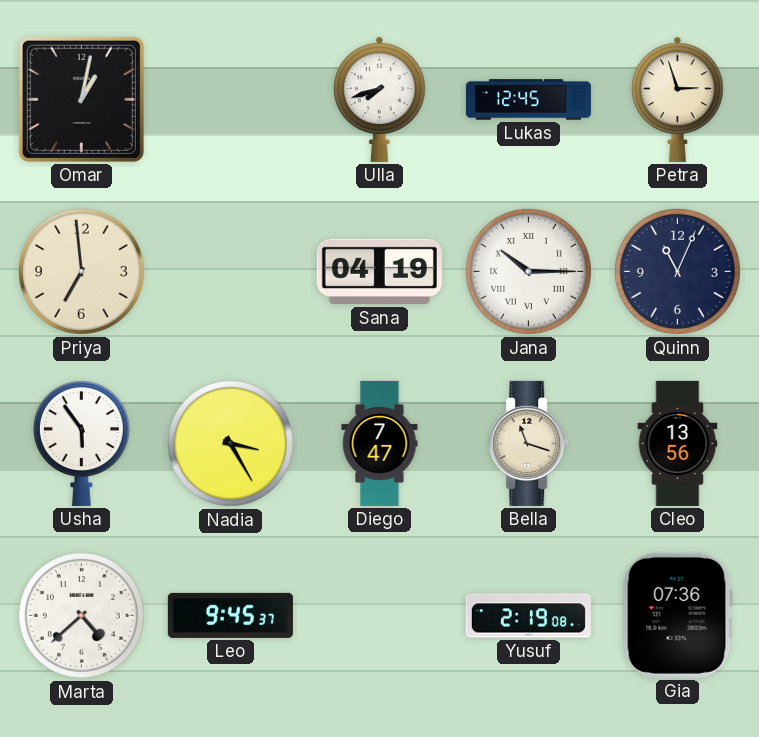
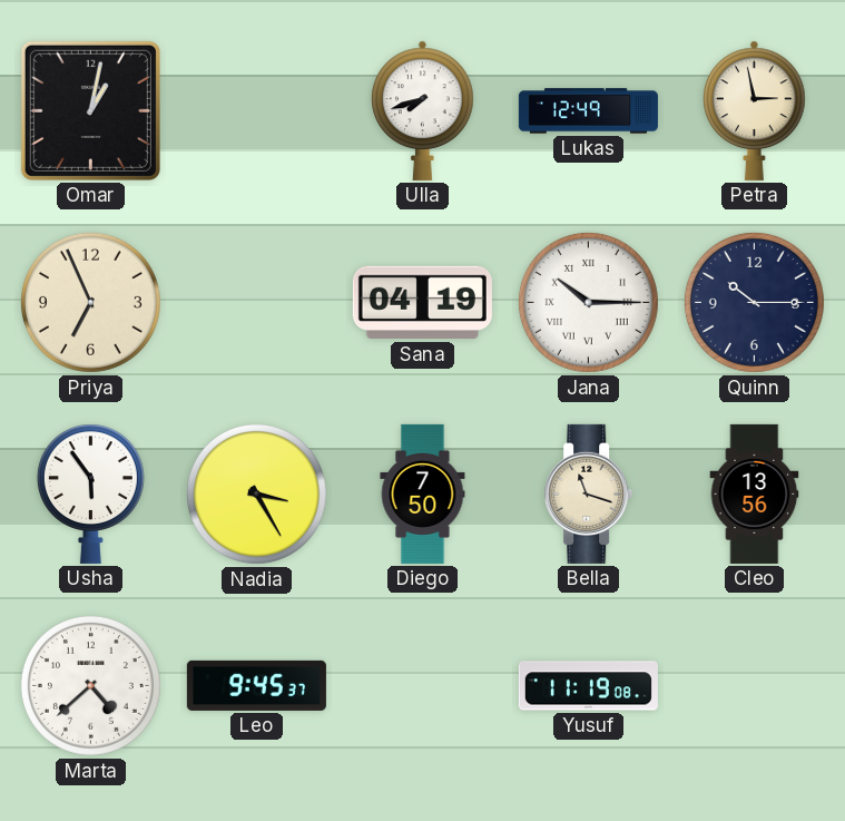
Lukas: 12:45 -> 12:49 (588, 111)
Petra: 2:57 -> 2:58 (755, 110)
Priya: 6:59 -> 6:56 (90, 302)
Quinn: 11:04 -> 10:15 (754, 302)
Diego: 7:47 -> 7:50 (423, 493)
Yusuf: 2:19 -> 11:19 (588, 686)
Gia: 07:36 -> none (677, 615)
